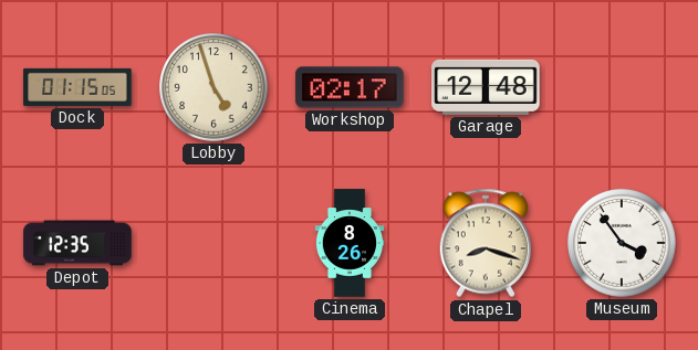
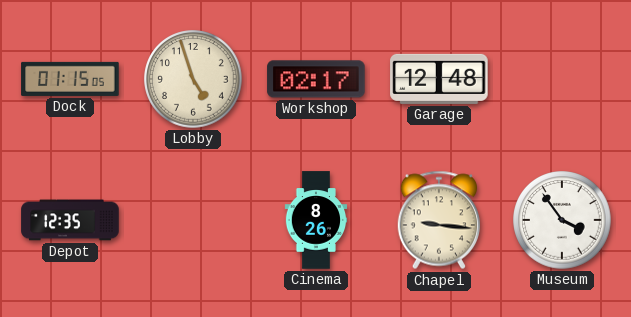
Chapel: 8:18 -> 9:16 (438, 220)
